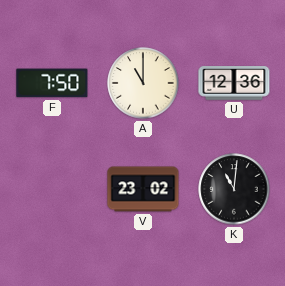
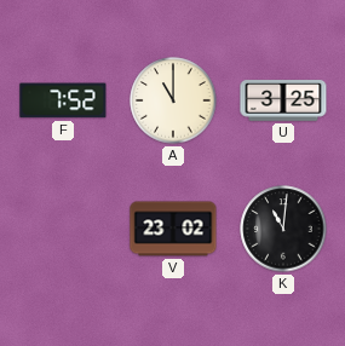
F: 7:50 -> 7:52 (63, 100)
U: 12:36 -> 3:25 (283, 100)
